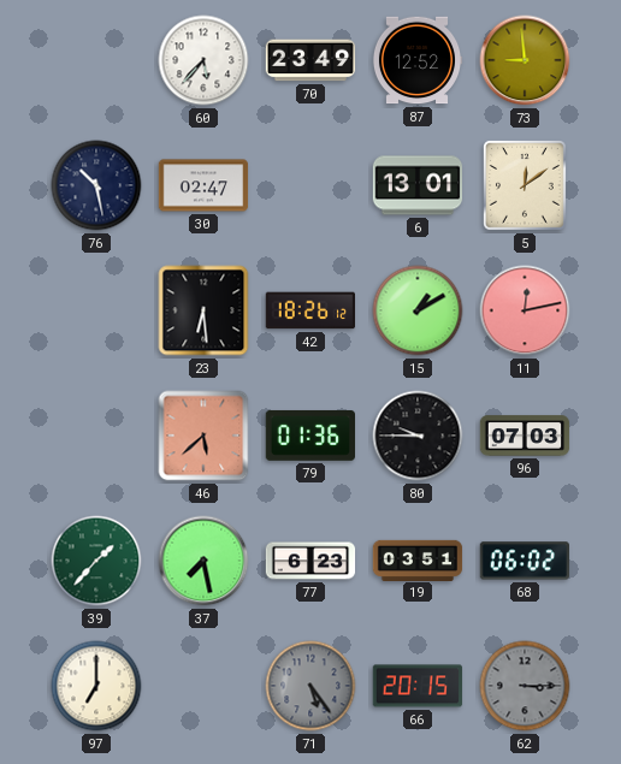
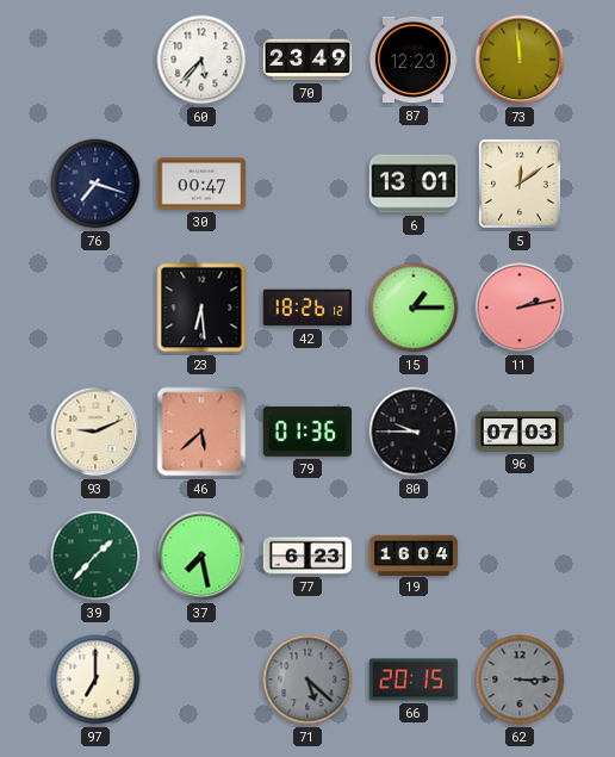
87: 12:52 -> 12:23 (414, 60)
73: 8:59 -> 11:59 (520, 60)
76: 10:28 -> 7:18 (95, 184)
30: 02:47 -> 00:47 (201, 184)
15: 1:10 -> 1:15 (414, 308)
11: 12:13 -> 2:13 (520, 308)
93: none -> 9:11 (95, 432)
19: 03:51 -> 16:04 (414, 554)
68: 06:02 -> none (524, 561)
71: 5:24 -> 5:22 (307, 680)
